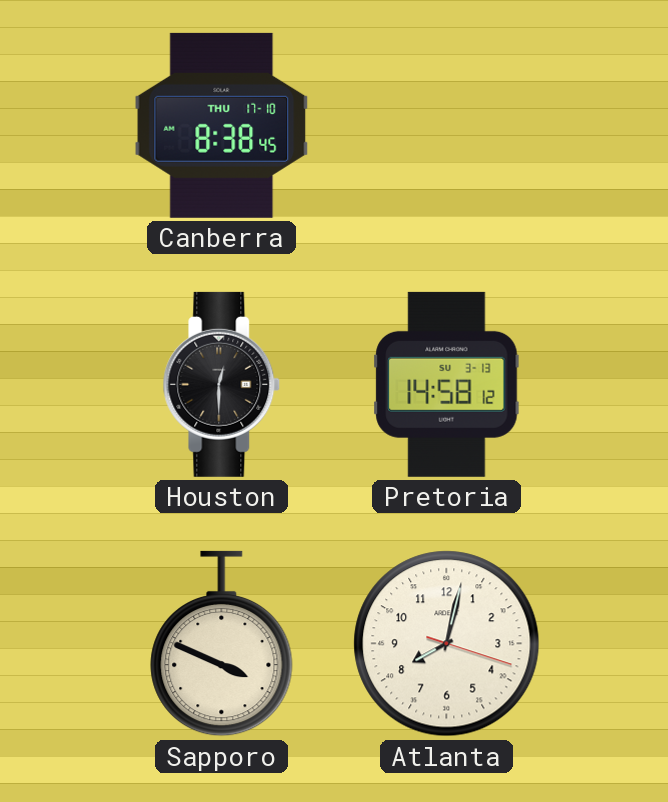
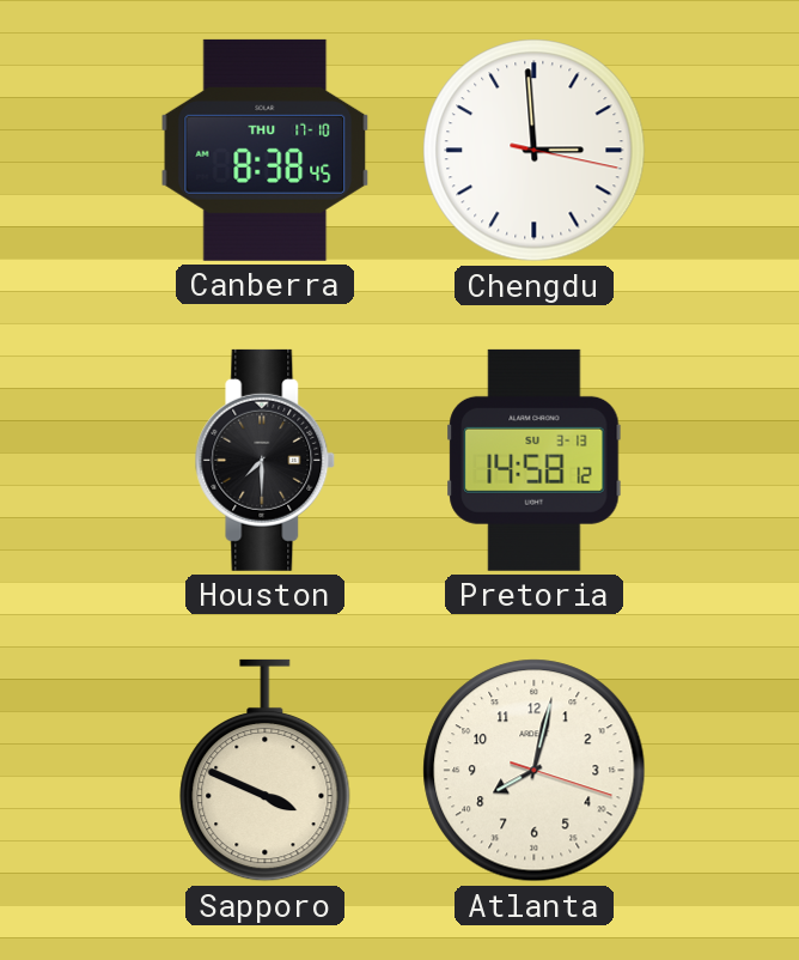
Chengdu: none -> 2:59 (535, 151)
Houston: 12:30 -> 7:30 (266, 460)
